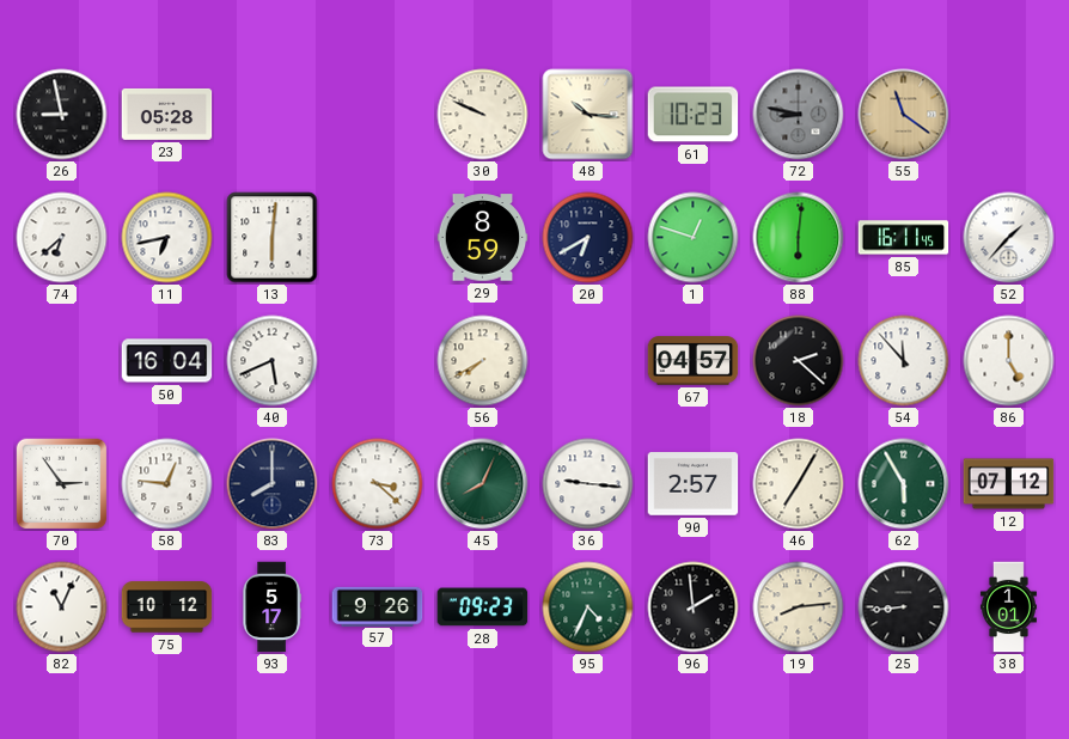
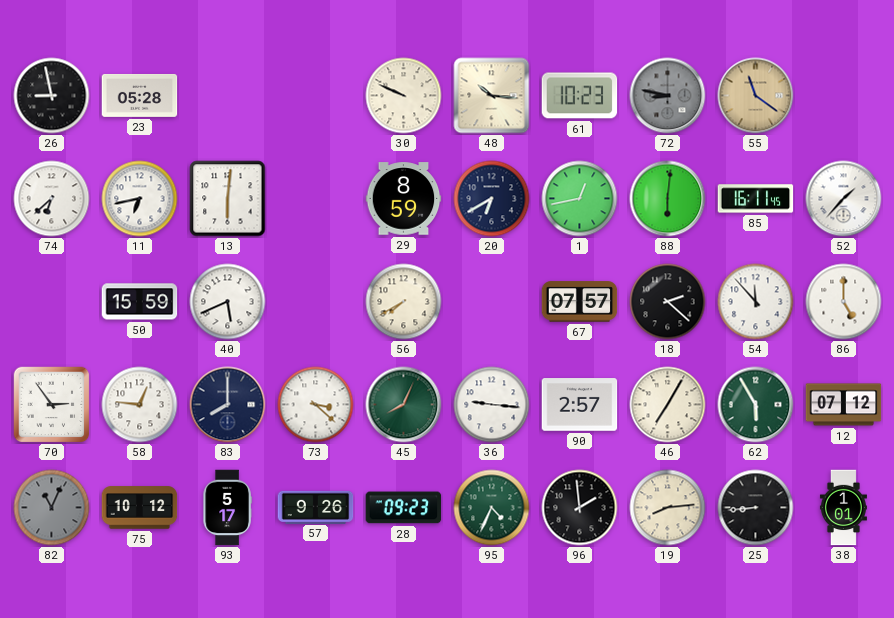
1: 12:48 -> 12:43 (580, 199)
50: 16:04 -> 15:59 (140, 302)
67: 04:57 -> 07:57 (580, 302)
82 dial: white -> grey (52, 508)
